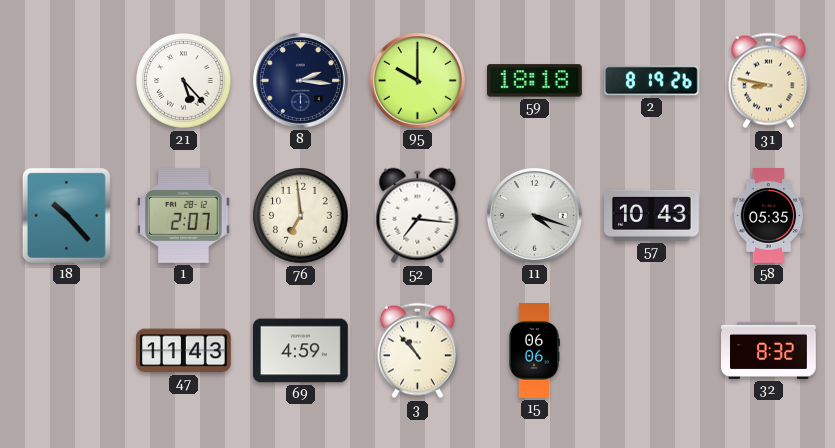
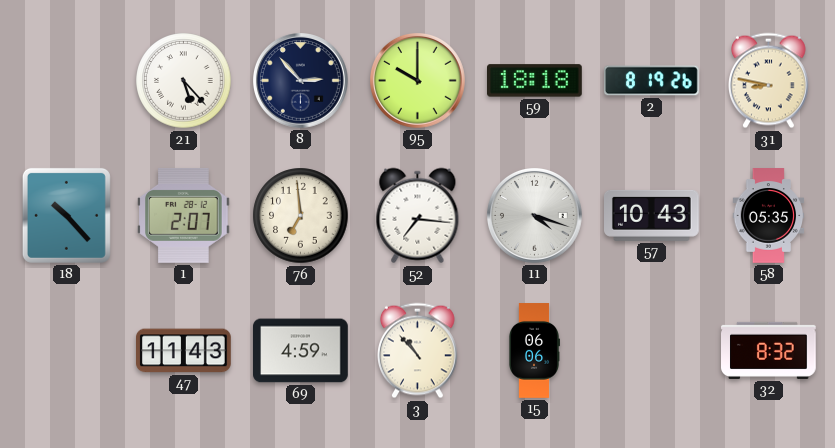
8: 2:16 -> 2:53 (301, 81)
